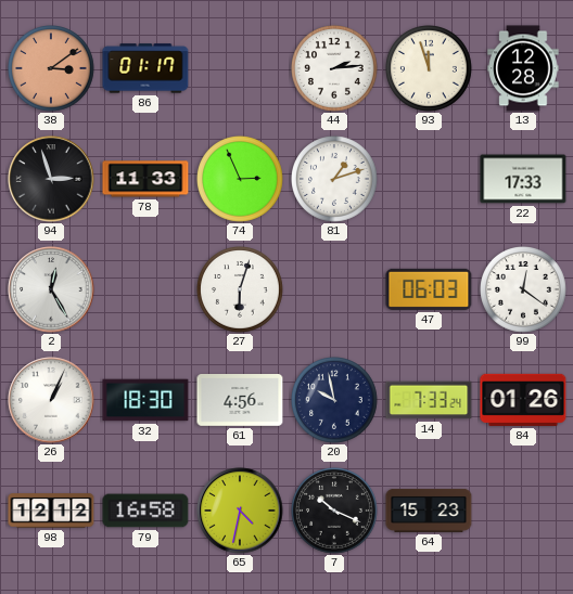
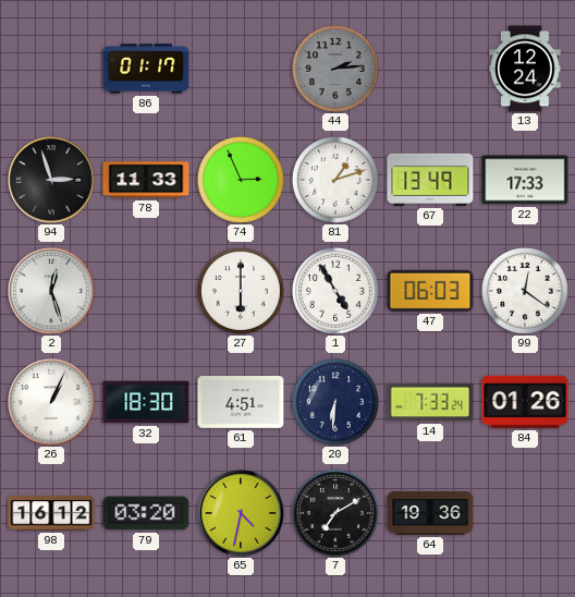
38: 3:09 -> none (52, 69)
44 dial: white -> grey (337, 70)
93: 11:57 -> none (430, 69)
13: 12:28 -> 12:24 (525, 69)
67: none -> 13:49 (430, 180)
2: 12:25 -> 12:27 (51, 291)
27: 6:03 -> 6:00 (242, 292)
1: none -> 4:55 (337, 292)
61: 4:56 -> 4:51 (241, 403)
20: 9:58 -> 6:31 (337, 403)
98: 12:12 -> 16:12 (51, 513)
79: 16:58 -> 03:20 (146, 513)
7: 10:19 -> 7:10 (337, 514)
64: 15:23 -> 19:36 (430, 513)
